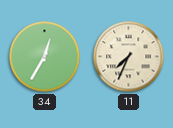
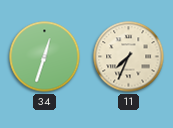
34: 12:35 -> 12:33 (45, 57)
